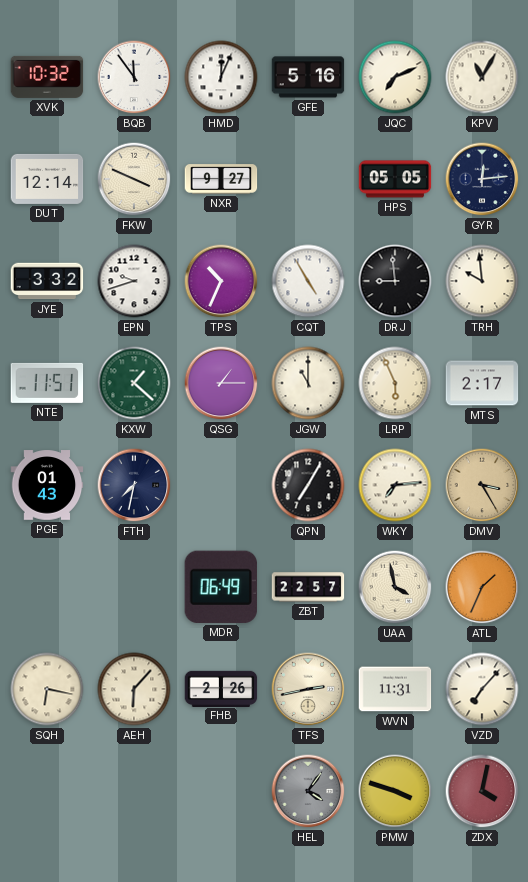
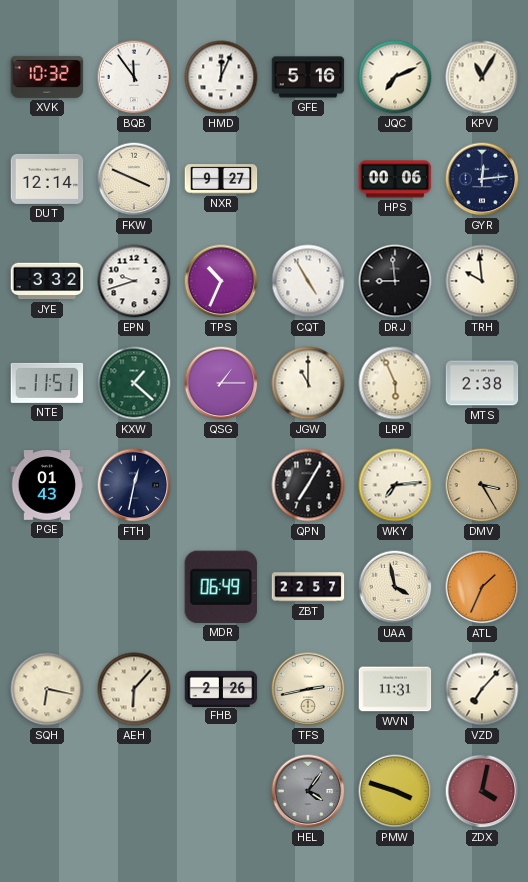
HPS: 05:05 -> 00:06 (395, 179)
MTS: 2:17 -> 2:38 (482, 383)
FTH: 7:32 -> 12:32 (134, 485)
